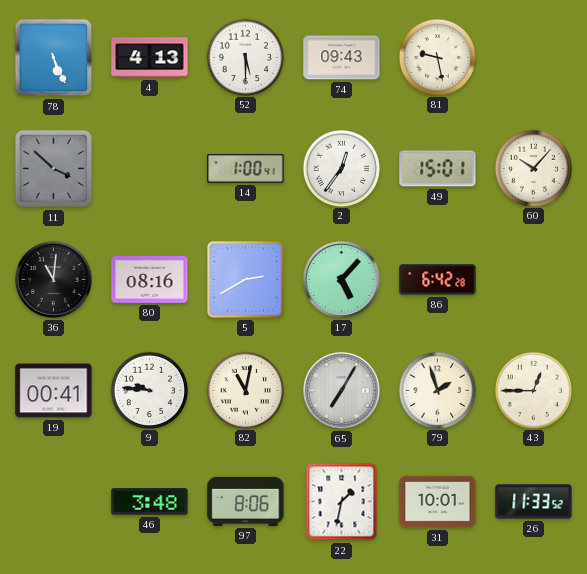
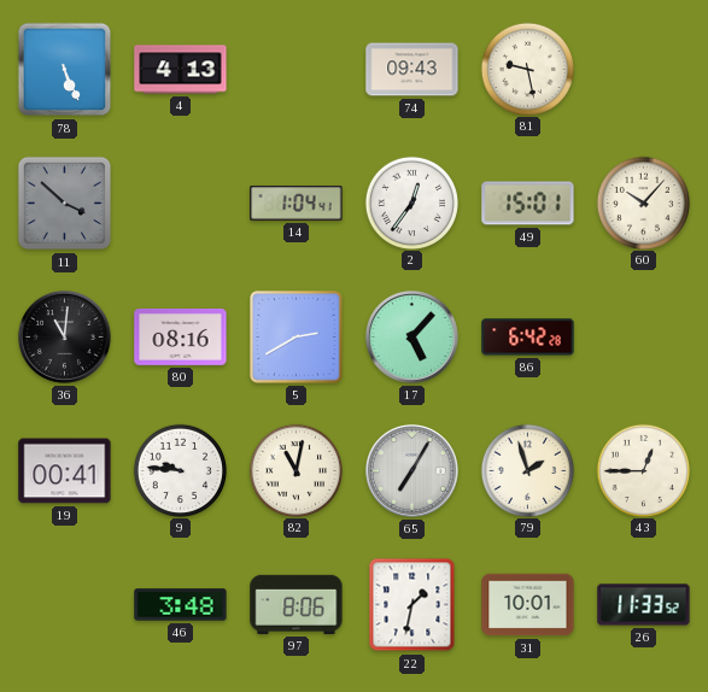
52: 5:30 -> none (245, 57)
14: 1:00 -> 1:04 (297, 204)
